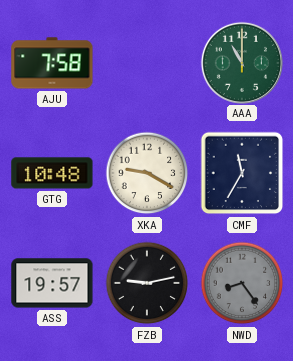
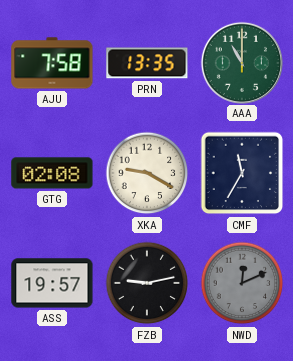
PRN: none -> 13:35 (147, 63)
GTG: 10:48 -> 02:08 (52, 173)
NWD: 8:24 -> 12:11 (242, 283)
